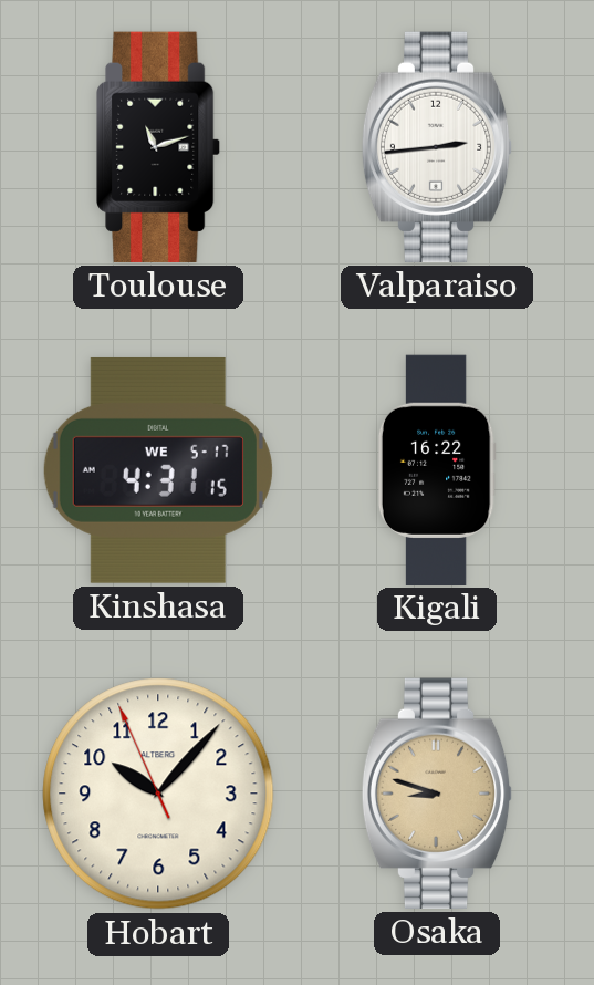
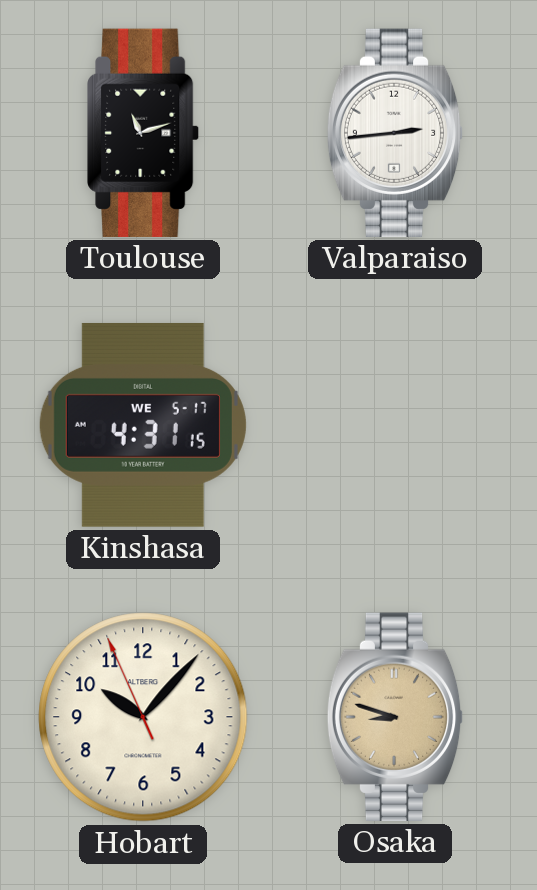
Kigali: 16:22 -> none (437, 469)
